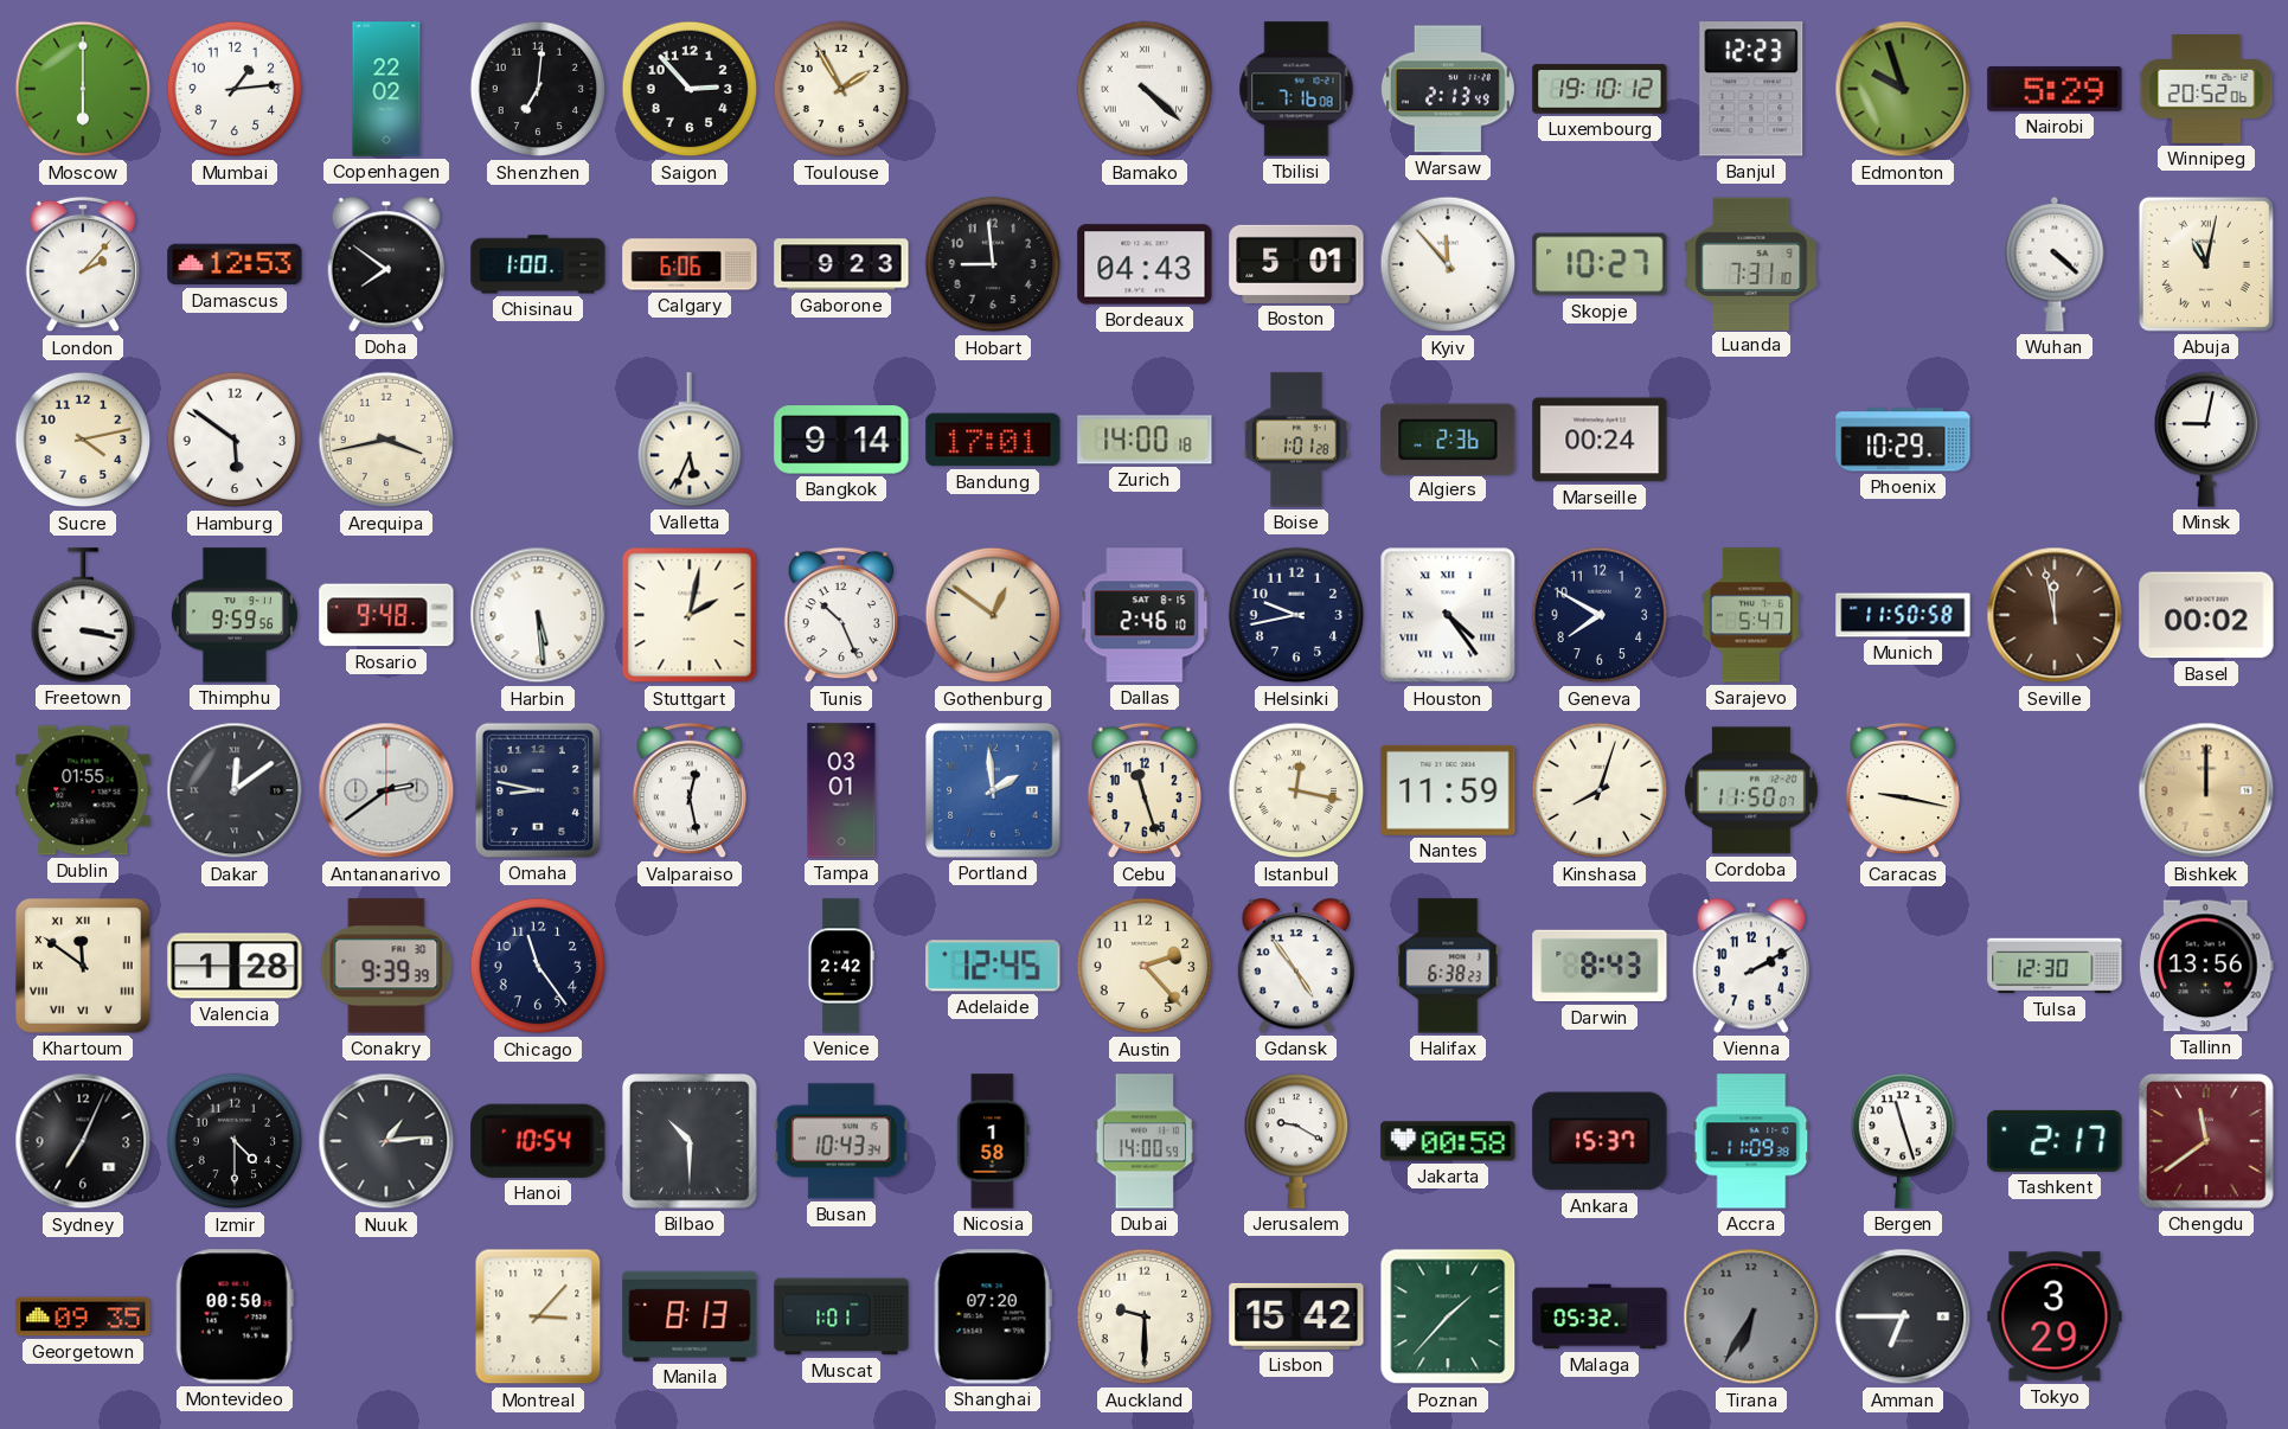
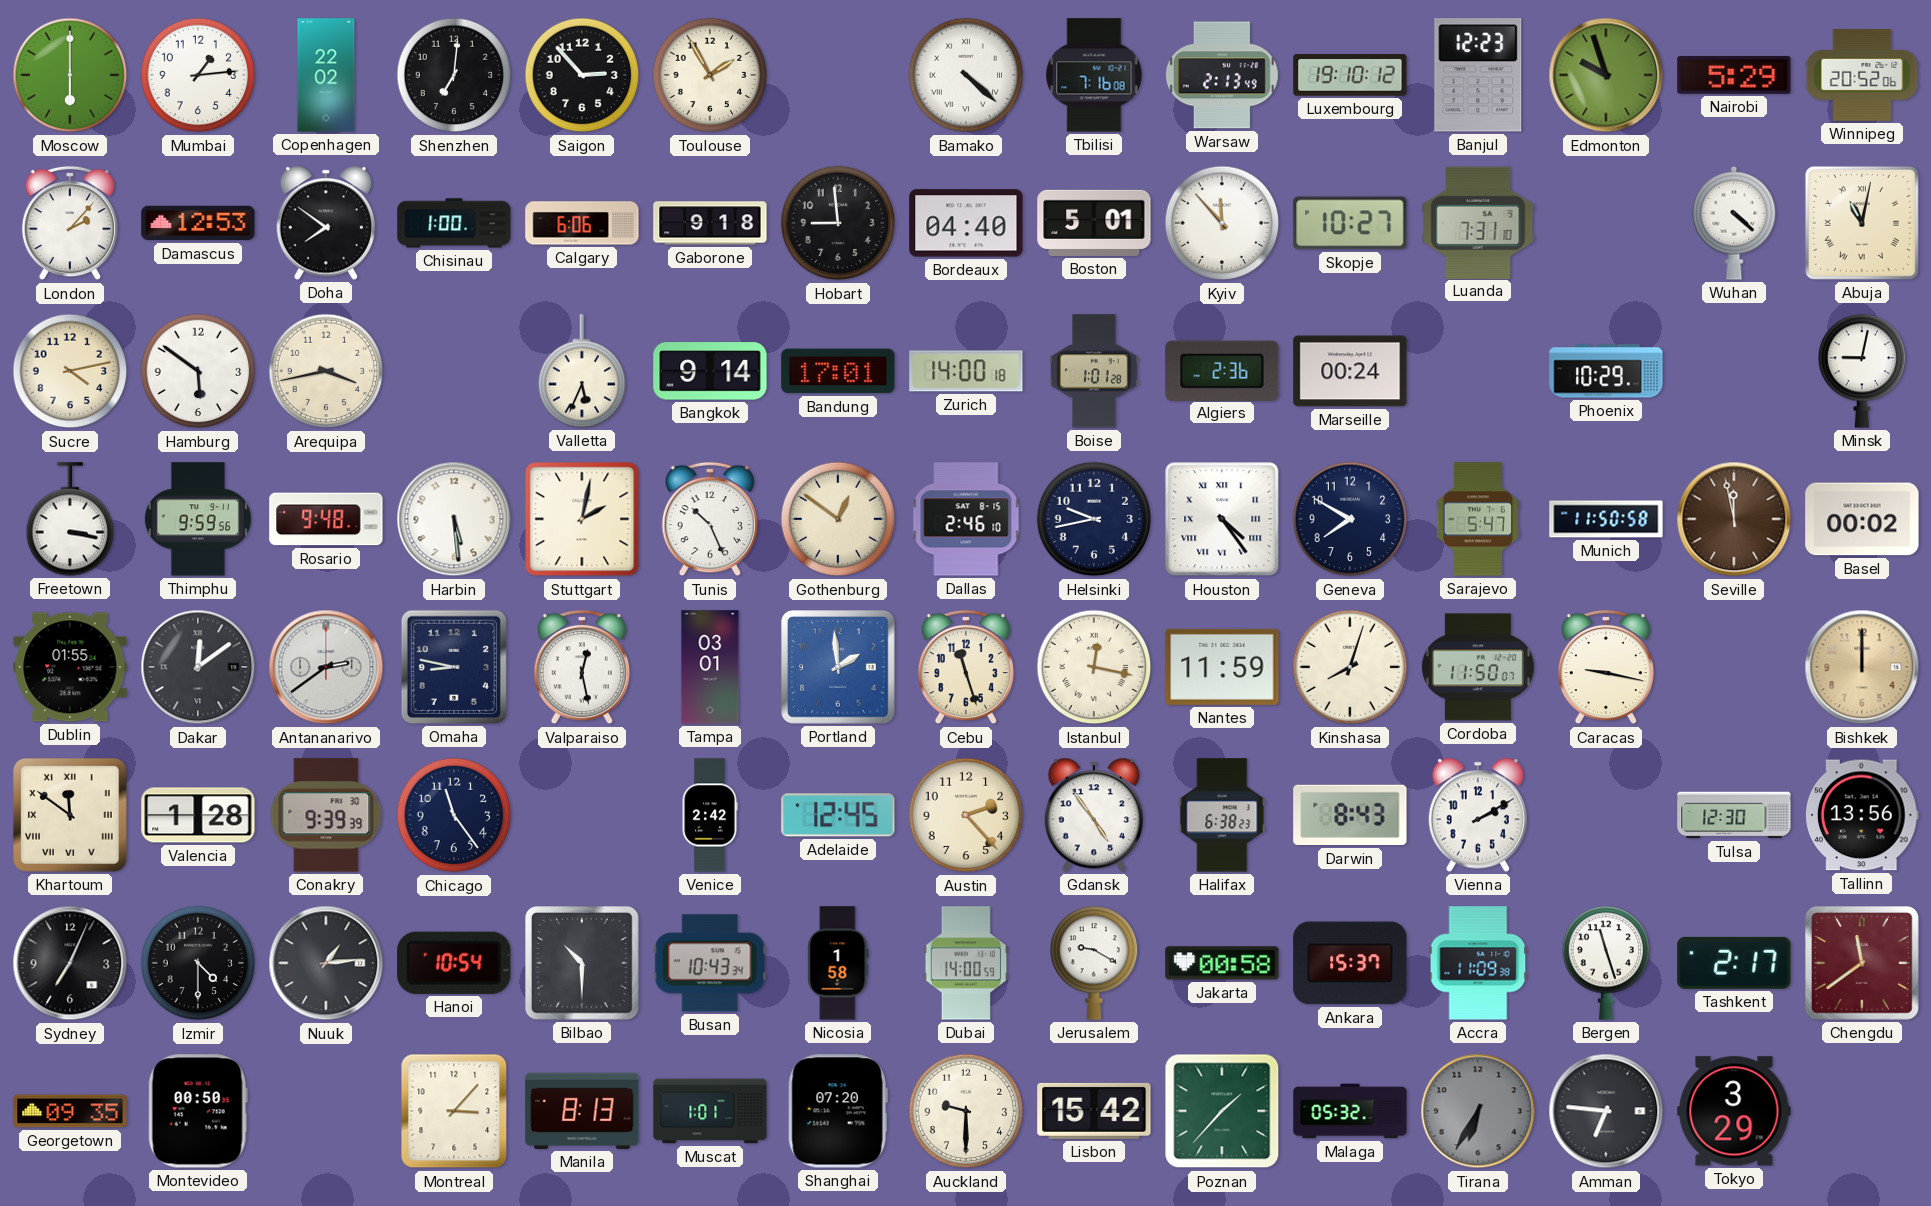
Gaborone: 9:23 -> 9:18 (710, 223)
Bordeaux: 04:43 -> 04:40 (966, 223)
Amman: 6:45 -> 6:46 (1606, 1111)
